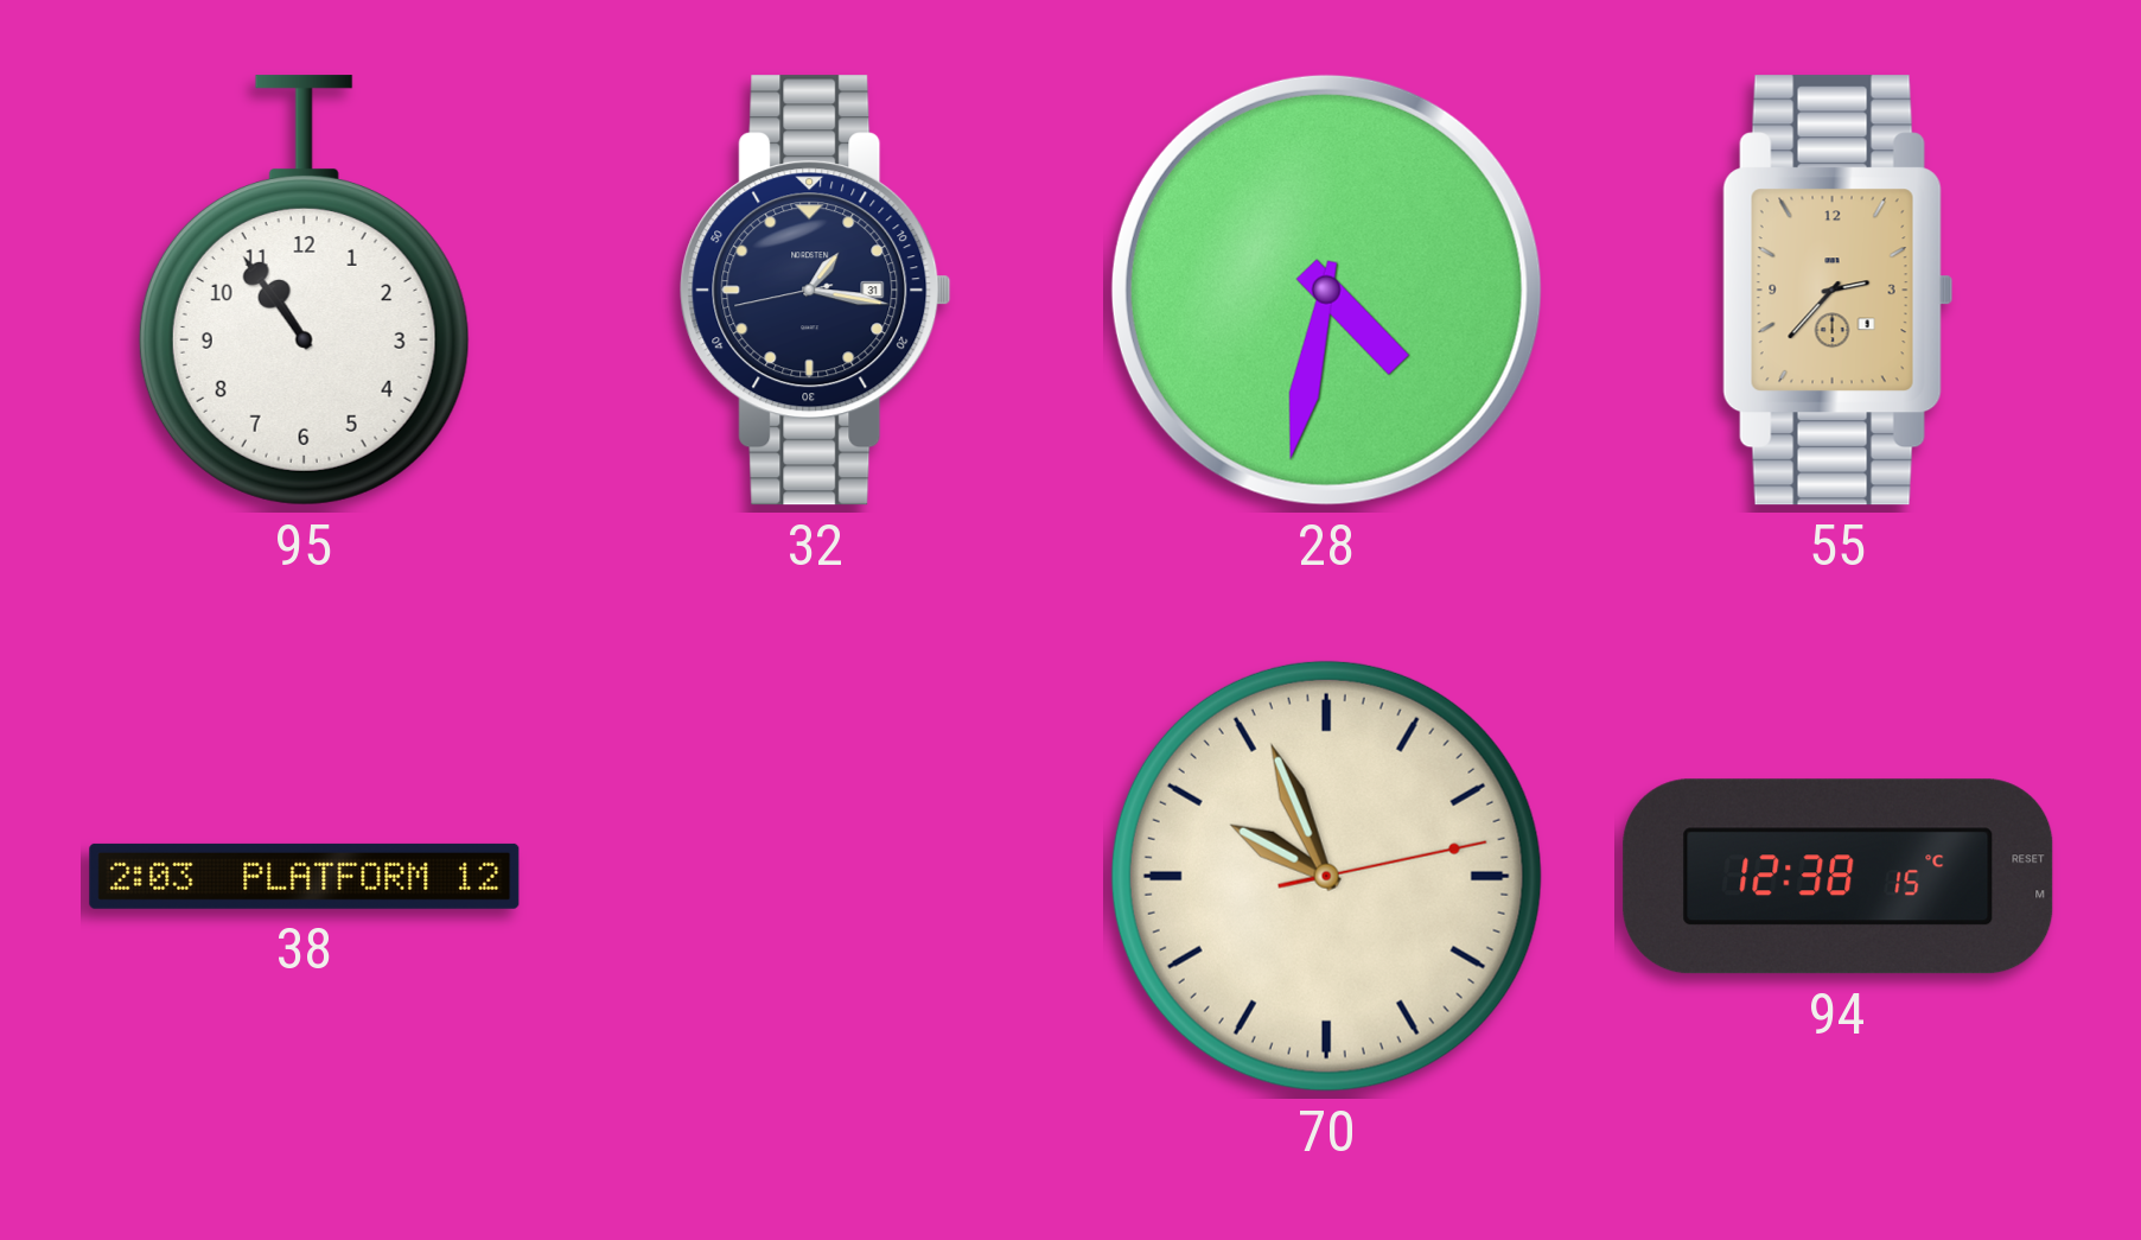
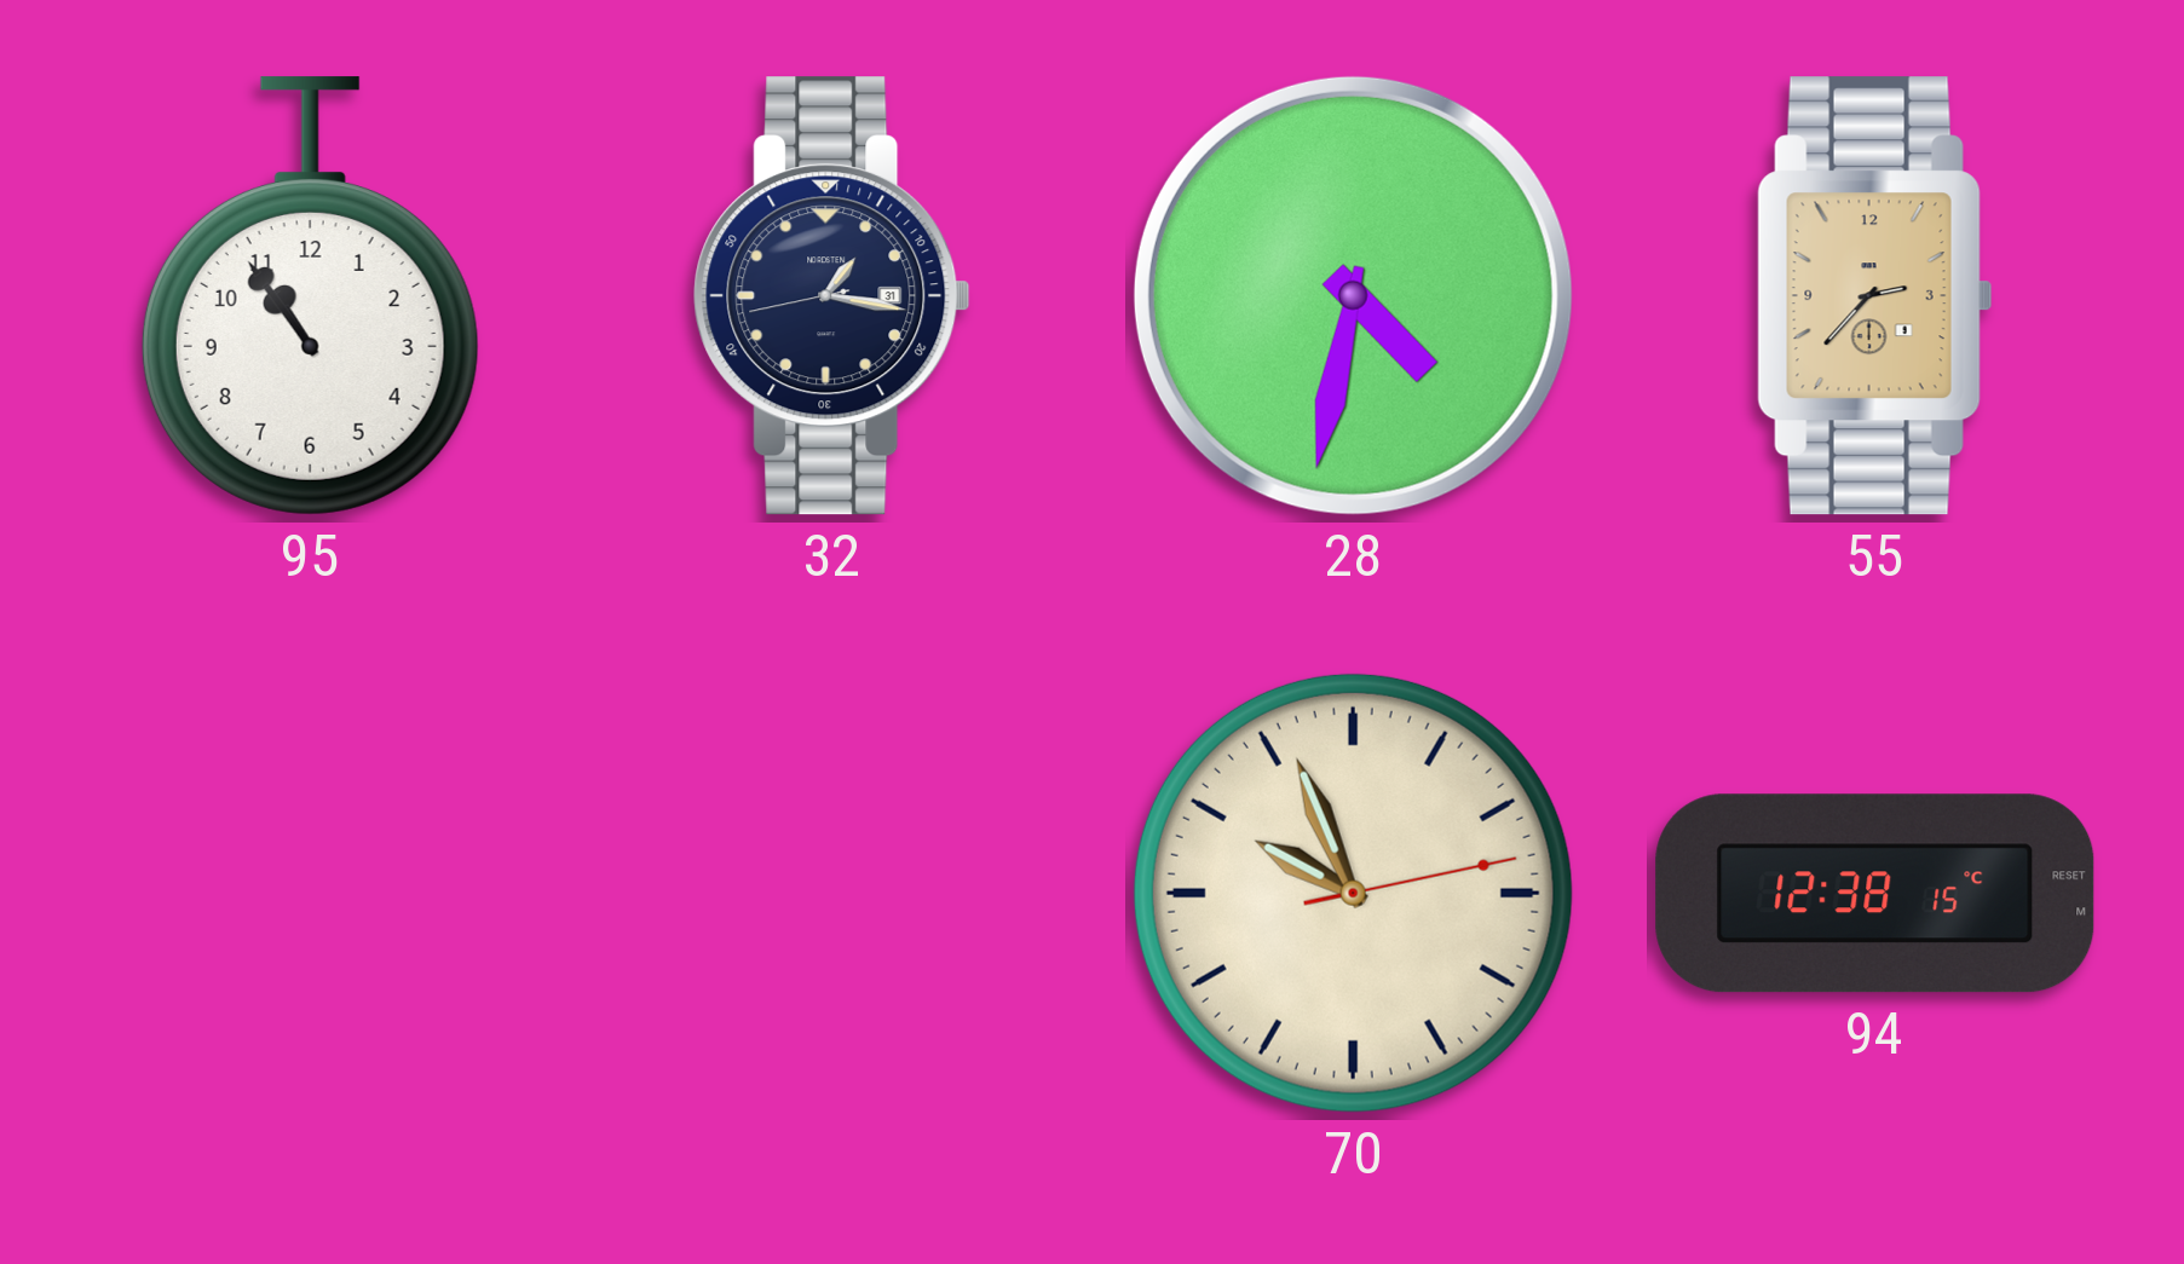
38: 2:03 -> none (305, 876)
